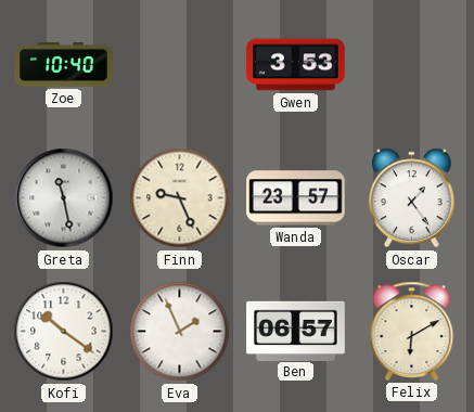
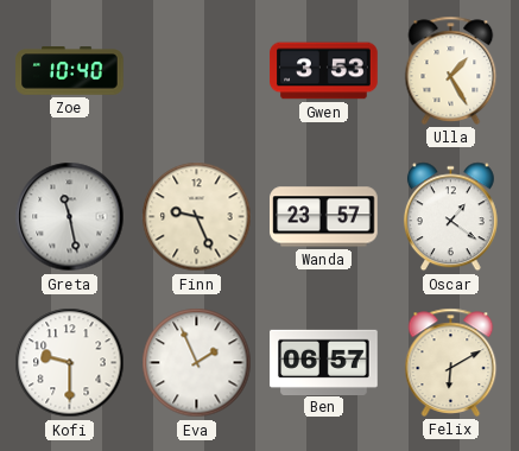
Ulla: none -> 1:25 (451, 70)
Oscar: 1:24 -> 1:21 (450, 217)
Kofi: 10:21 -> 9:30 (70, 363)
